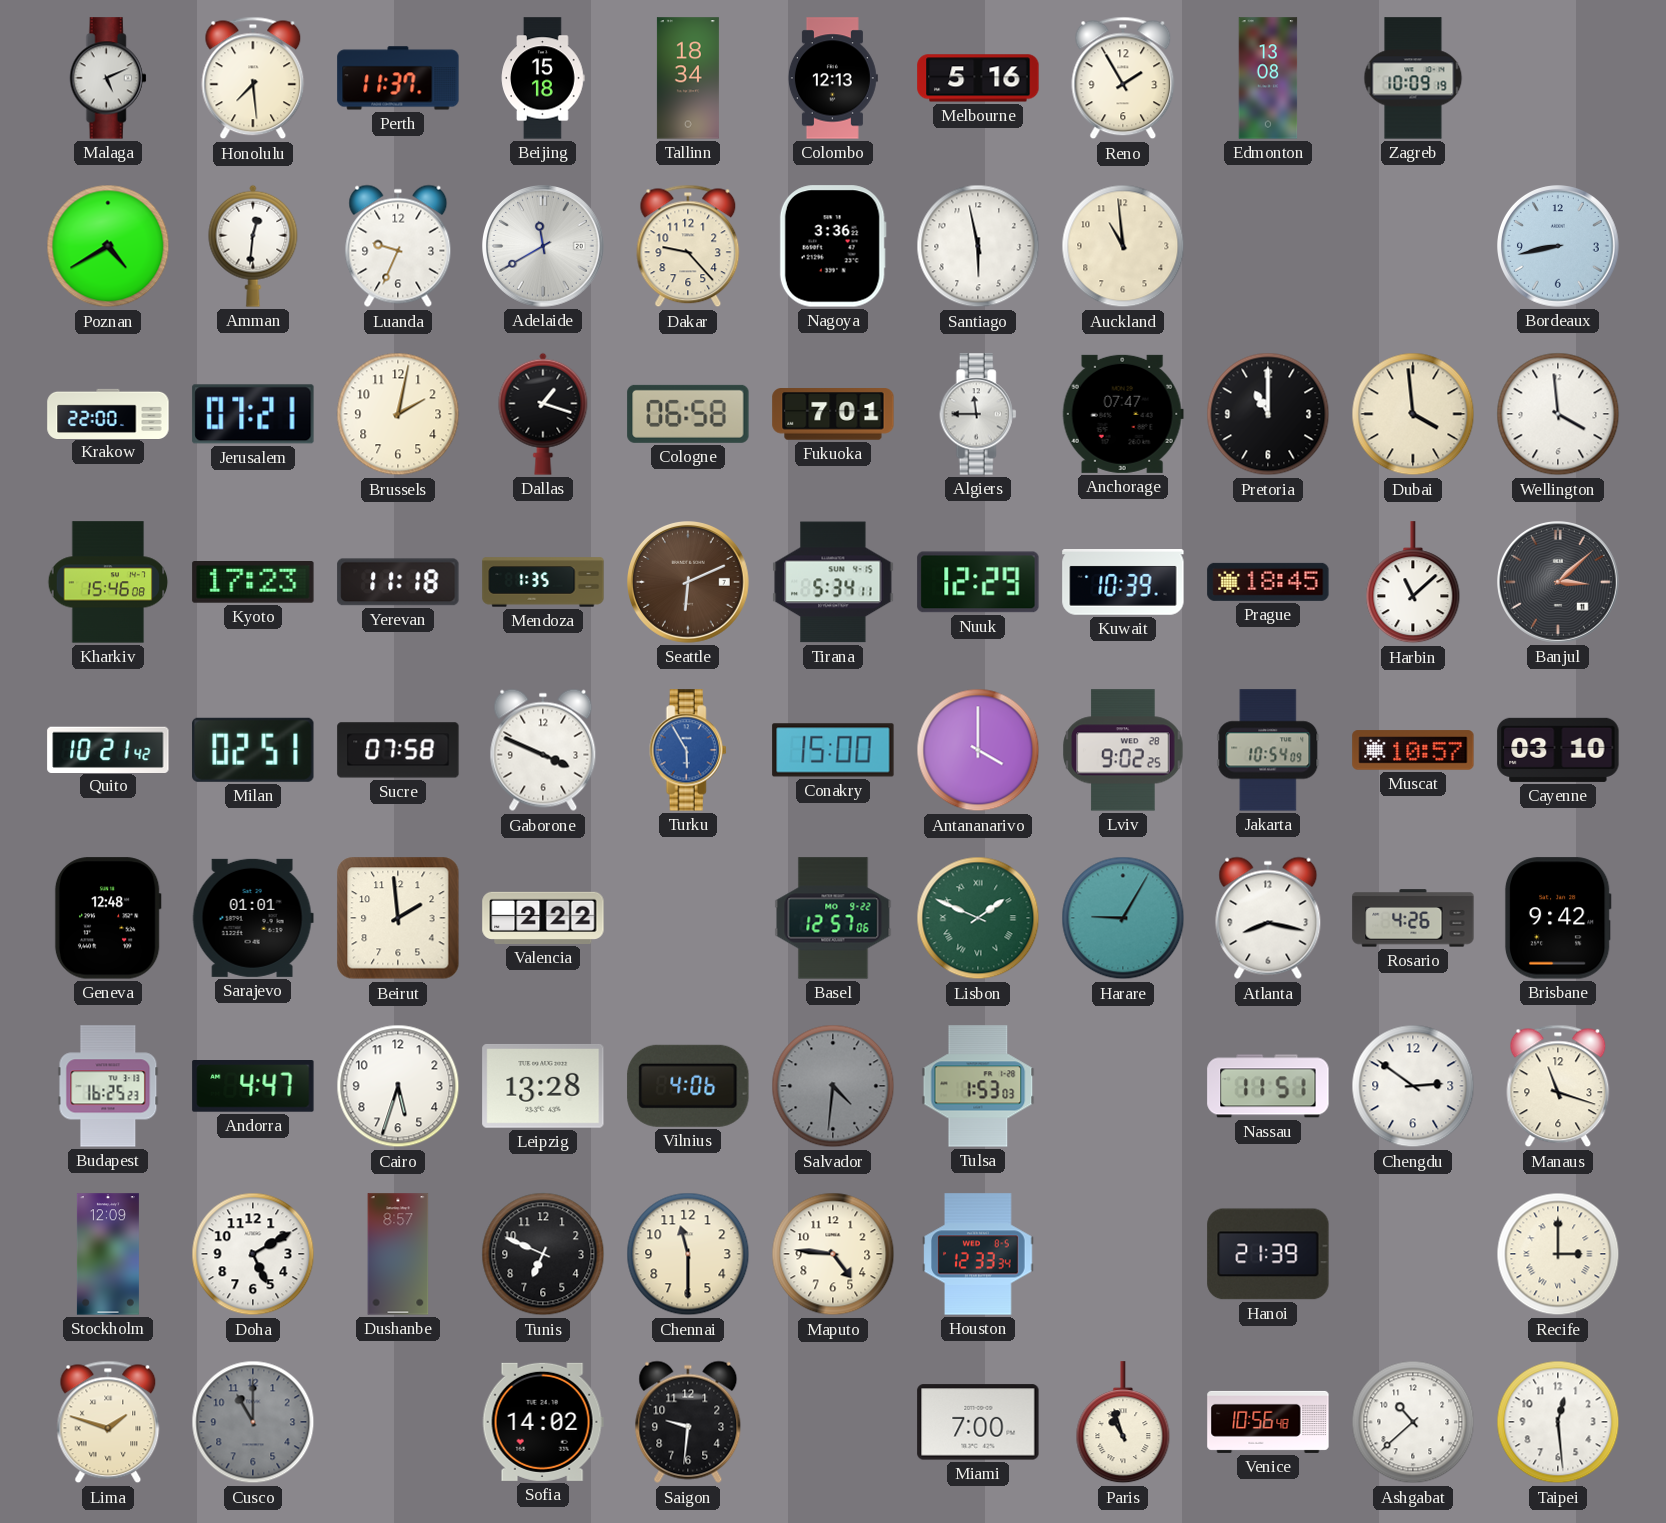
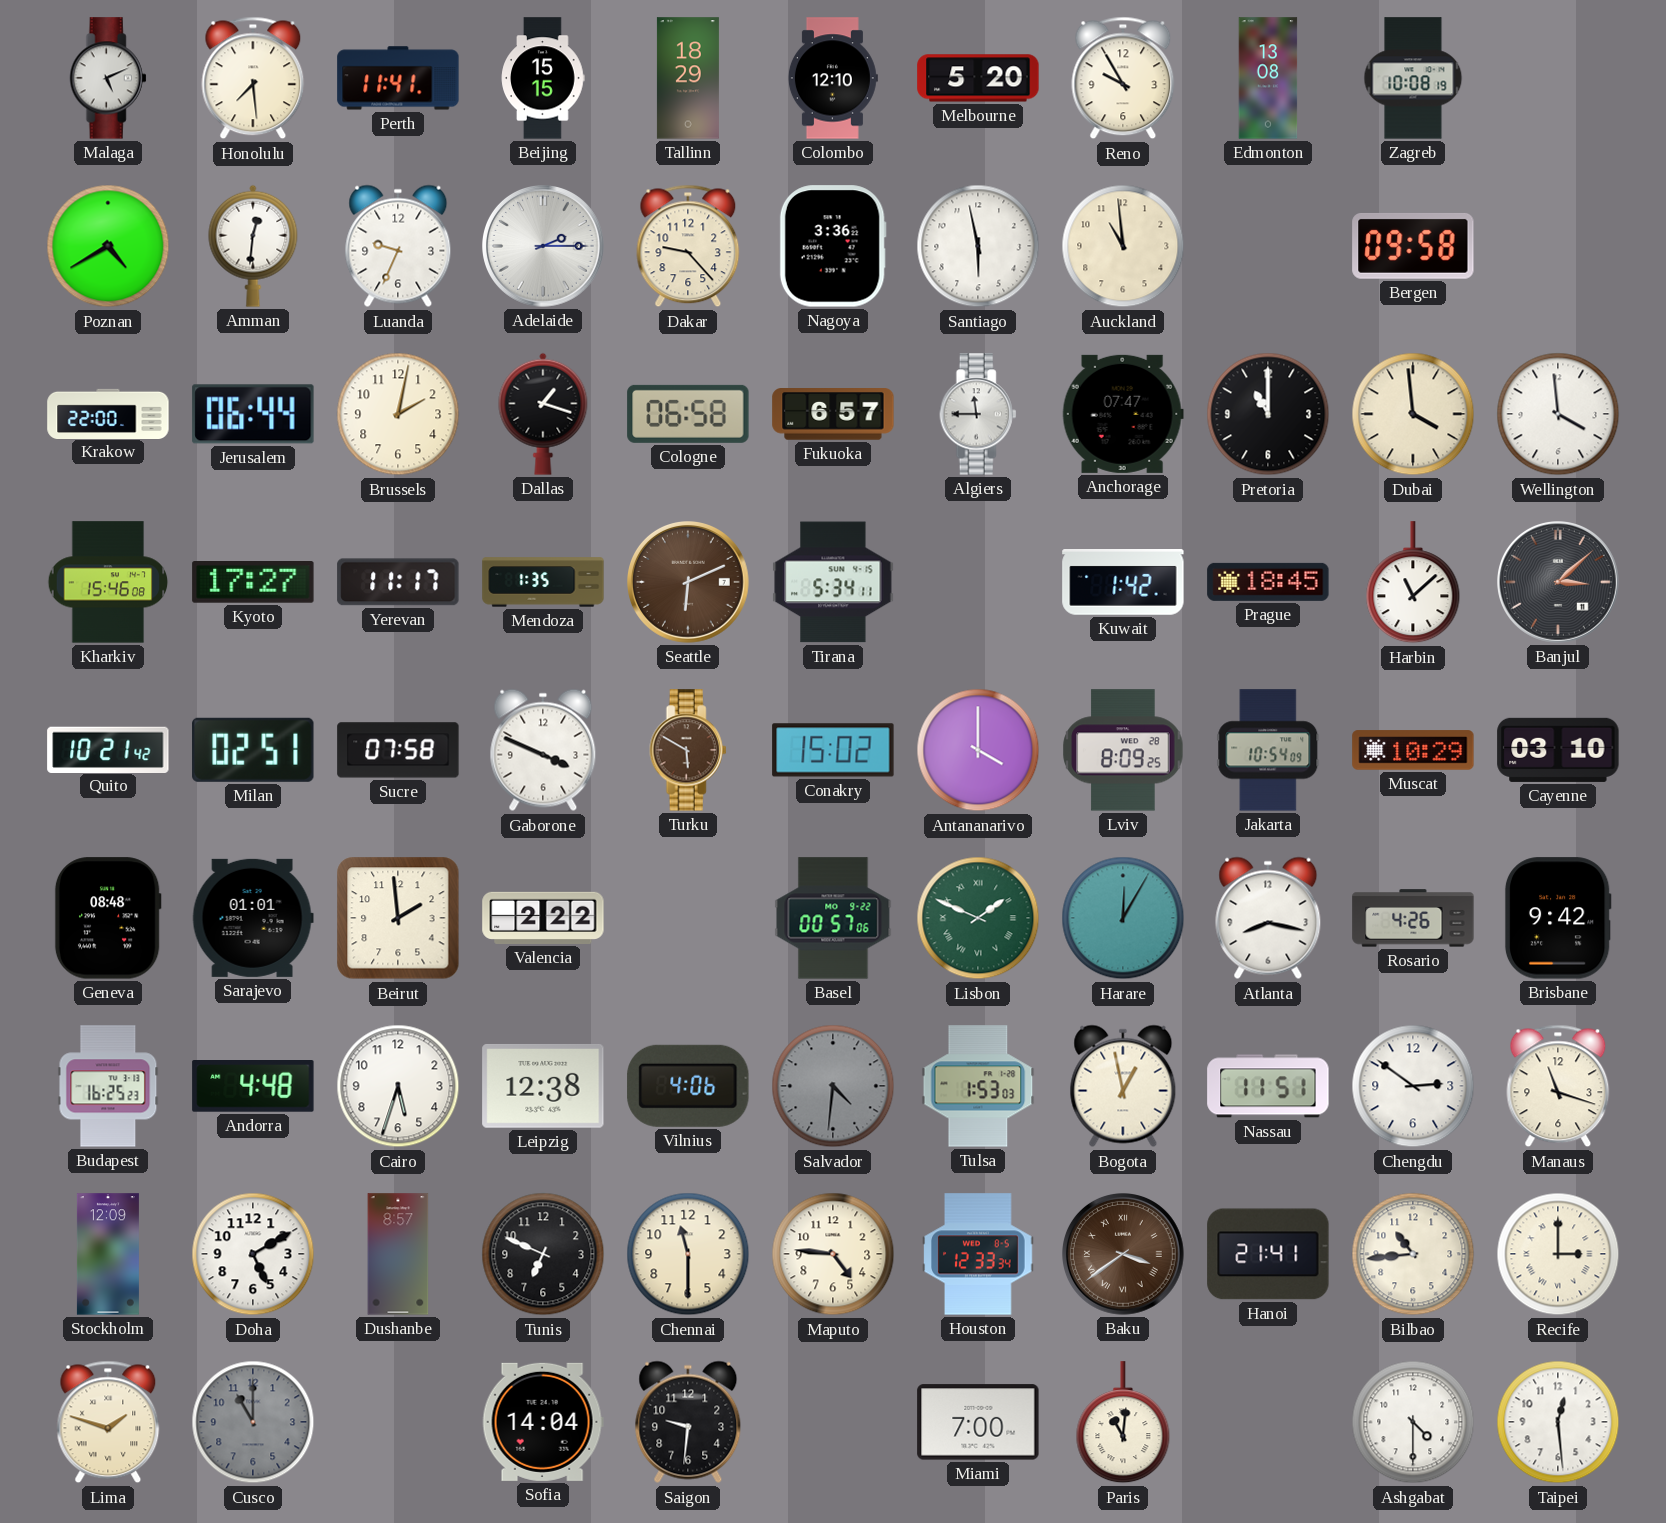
Perth: 11:37 -> 11:41 (398, 78)
Beijing: 15:18 -> 15:15 (543, 78)
Tallinn: 18:34 -> 18:29 (688, 78)
Colombo: 12:13 -> 12:10 (833, 78)
Melbourne: 5:16 -> 5:20 (978, 78)
Reno: 1:55 -> 9:55 (1123, 78)
Zagreb: 10:09 -> 10:08 (1413, 78)
Adelaide: 11:40 -> 2:15 (544, 247)
Bergen: none -> 09:58 (1413, 246)
Bordeaux: 8:43 -> none (1559, 247)
Jerusalem: 07:21 -> 06:44 (253, 414)
Fukuoka: 7:01 -> 6:57 (833, 414)
Kyoto: 17:23 -> 17:27 (253, 583)
Yerevan: 11:18 -> 11:17 (398, 582)
Nuuk: 12:29 -> none (978, 582)
Kuwait: 10:39 -> 1:42 (1123, 583)
Turku: 5:55 -> 5:50 (688, 750)
Turku dial: blue -> brown (688, 750)
Conakry: 15:00 -> 15:02 (833, 750)
Lviv: 9:02 -> 8:09 (1123, 750)
Muscat: 10:57 -> 10:29 (1413, 750)
Geneva: 12:48 -> 08:48 (108, 918)
Basel: 12:57 -> 00:57 (833, 918)
Harare: 9:05 -> 12:05 (1123, 918)
Andorra: 4:47 -> 4:48 (253, 1086)
Leipzig: 13:28 -> 12:38 (543, 1086)
Bogota: none -> 12:58 (1123, 1086)
Baku: none -> 3:39 (1124, 1255)
Hanoi: 21:39 -> 21:41 (1268, 1254)
Bilbao: none -> 10:44 (1413, 1254)
Sofia: 14:02 -> 14:04 (543, 1422)
Paris: 10:57 -> 11:01 (1123, 1423)
Venice: 10:56 -> none (1268, 1422)
Ashgabat: 10:38 -> 4:30 (1413, 1422)
